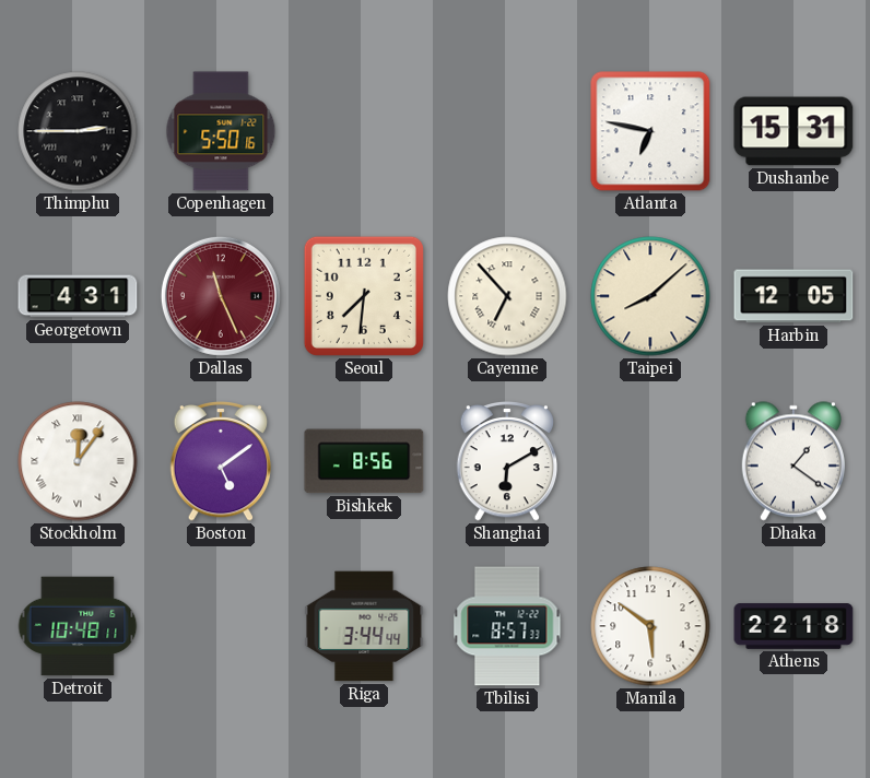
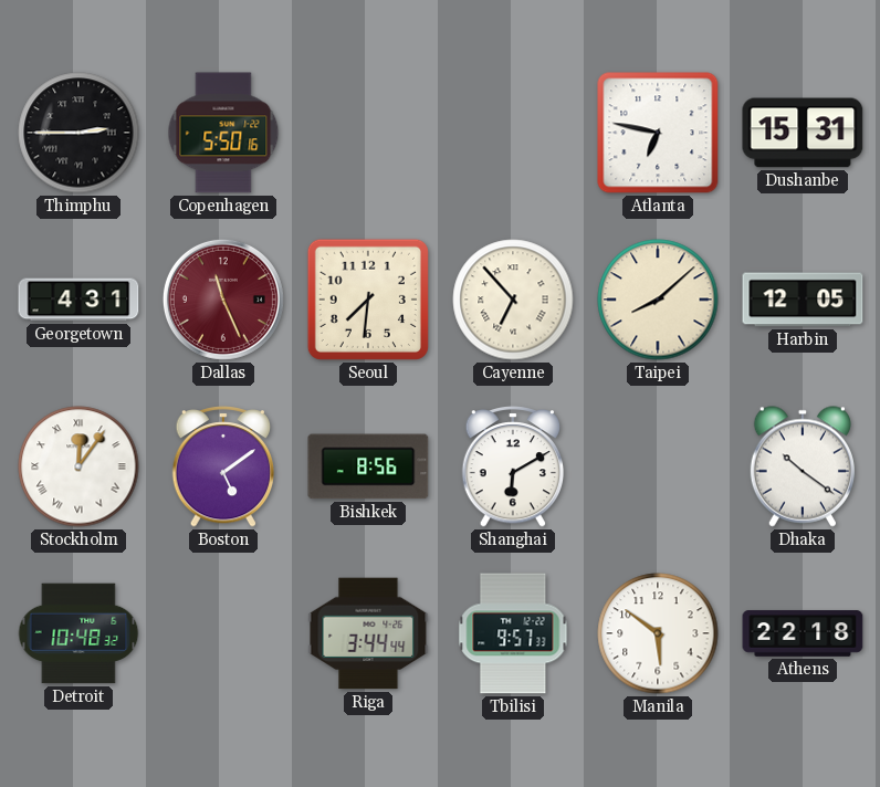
Dhaka: 1:21 -> 10:21 (802, 466)
Detroit: 10:48:11 -> 10:48:32 (78, 633)
Tbilisi: 8:57 -> 9:57 (513, 633)
